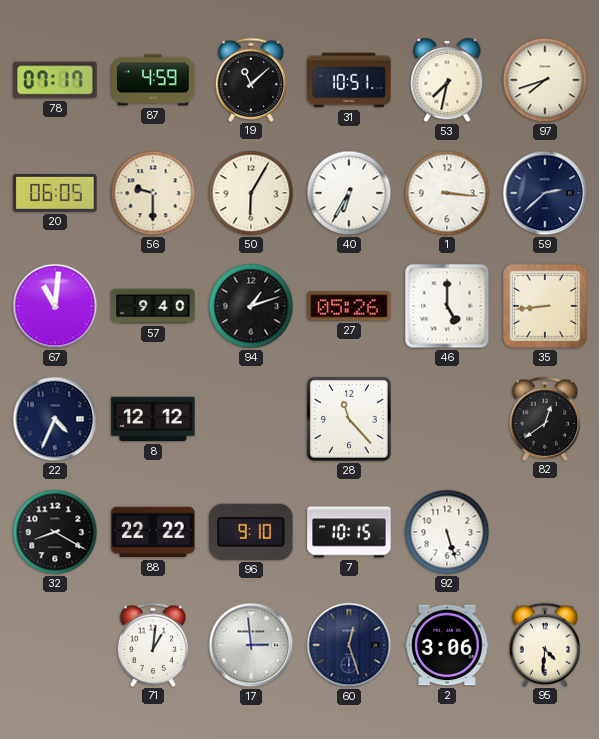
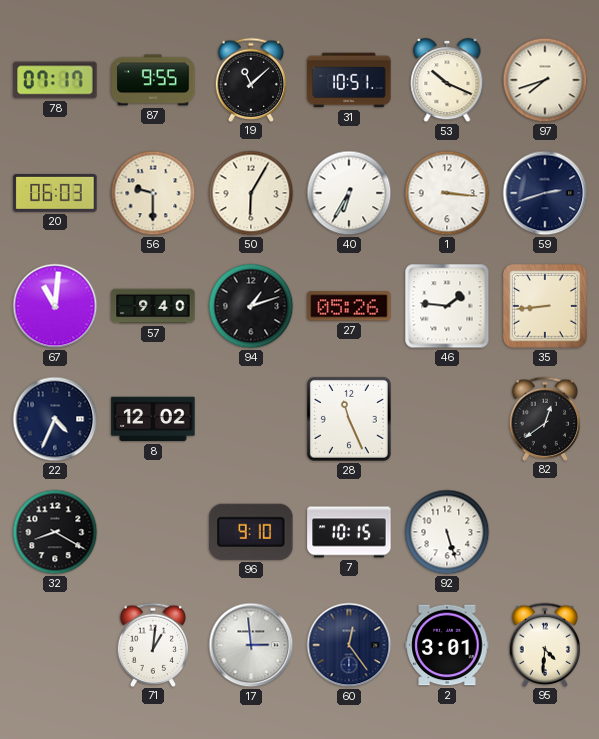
87: 4:59 -> 9:55 (153, 80)
53: 7:32 -> 10:19 (447, 80)
20: 06:05 -> 06:03 (55, 193)
59: 2:38 -> 2:42 (545, 193)
46: 5:00 -> 1:46 (447, 306)
8: 12:12 -> 12:02 (153, 419)
28: 11:23 -> 11:26 (349, 419)
88: 22:22 -> none (153, 532)
60: 12:27 -> 12:24 (349, 645)
2: 3:06 -> 3:01 (447, 645)
